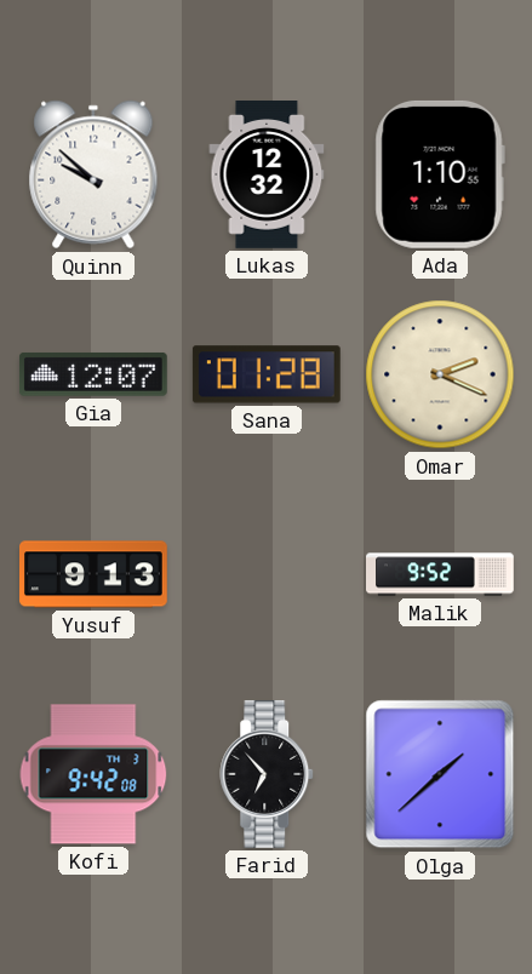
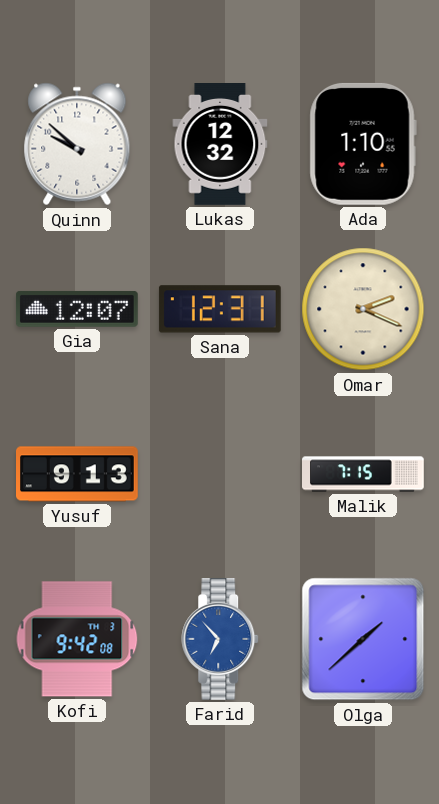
Sana: 01:28 -> 12:31 (220, 309)
Malik: 9:52 -> 7:15 (364, 474)
Farid dial: black -> blue (221, 640)
